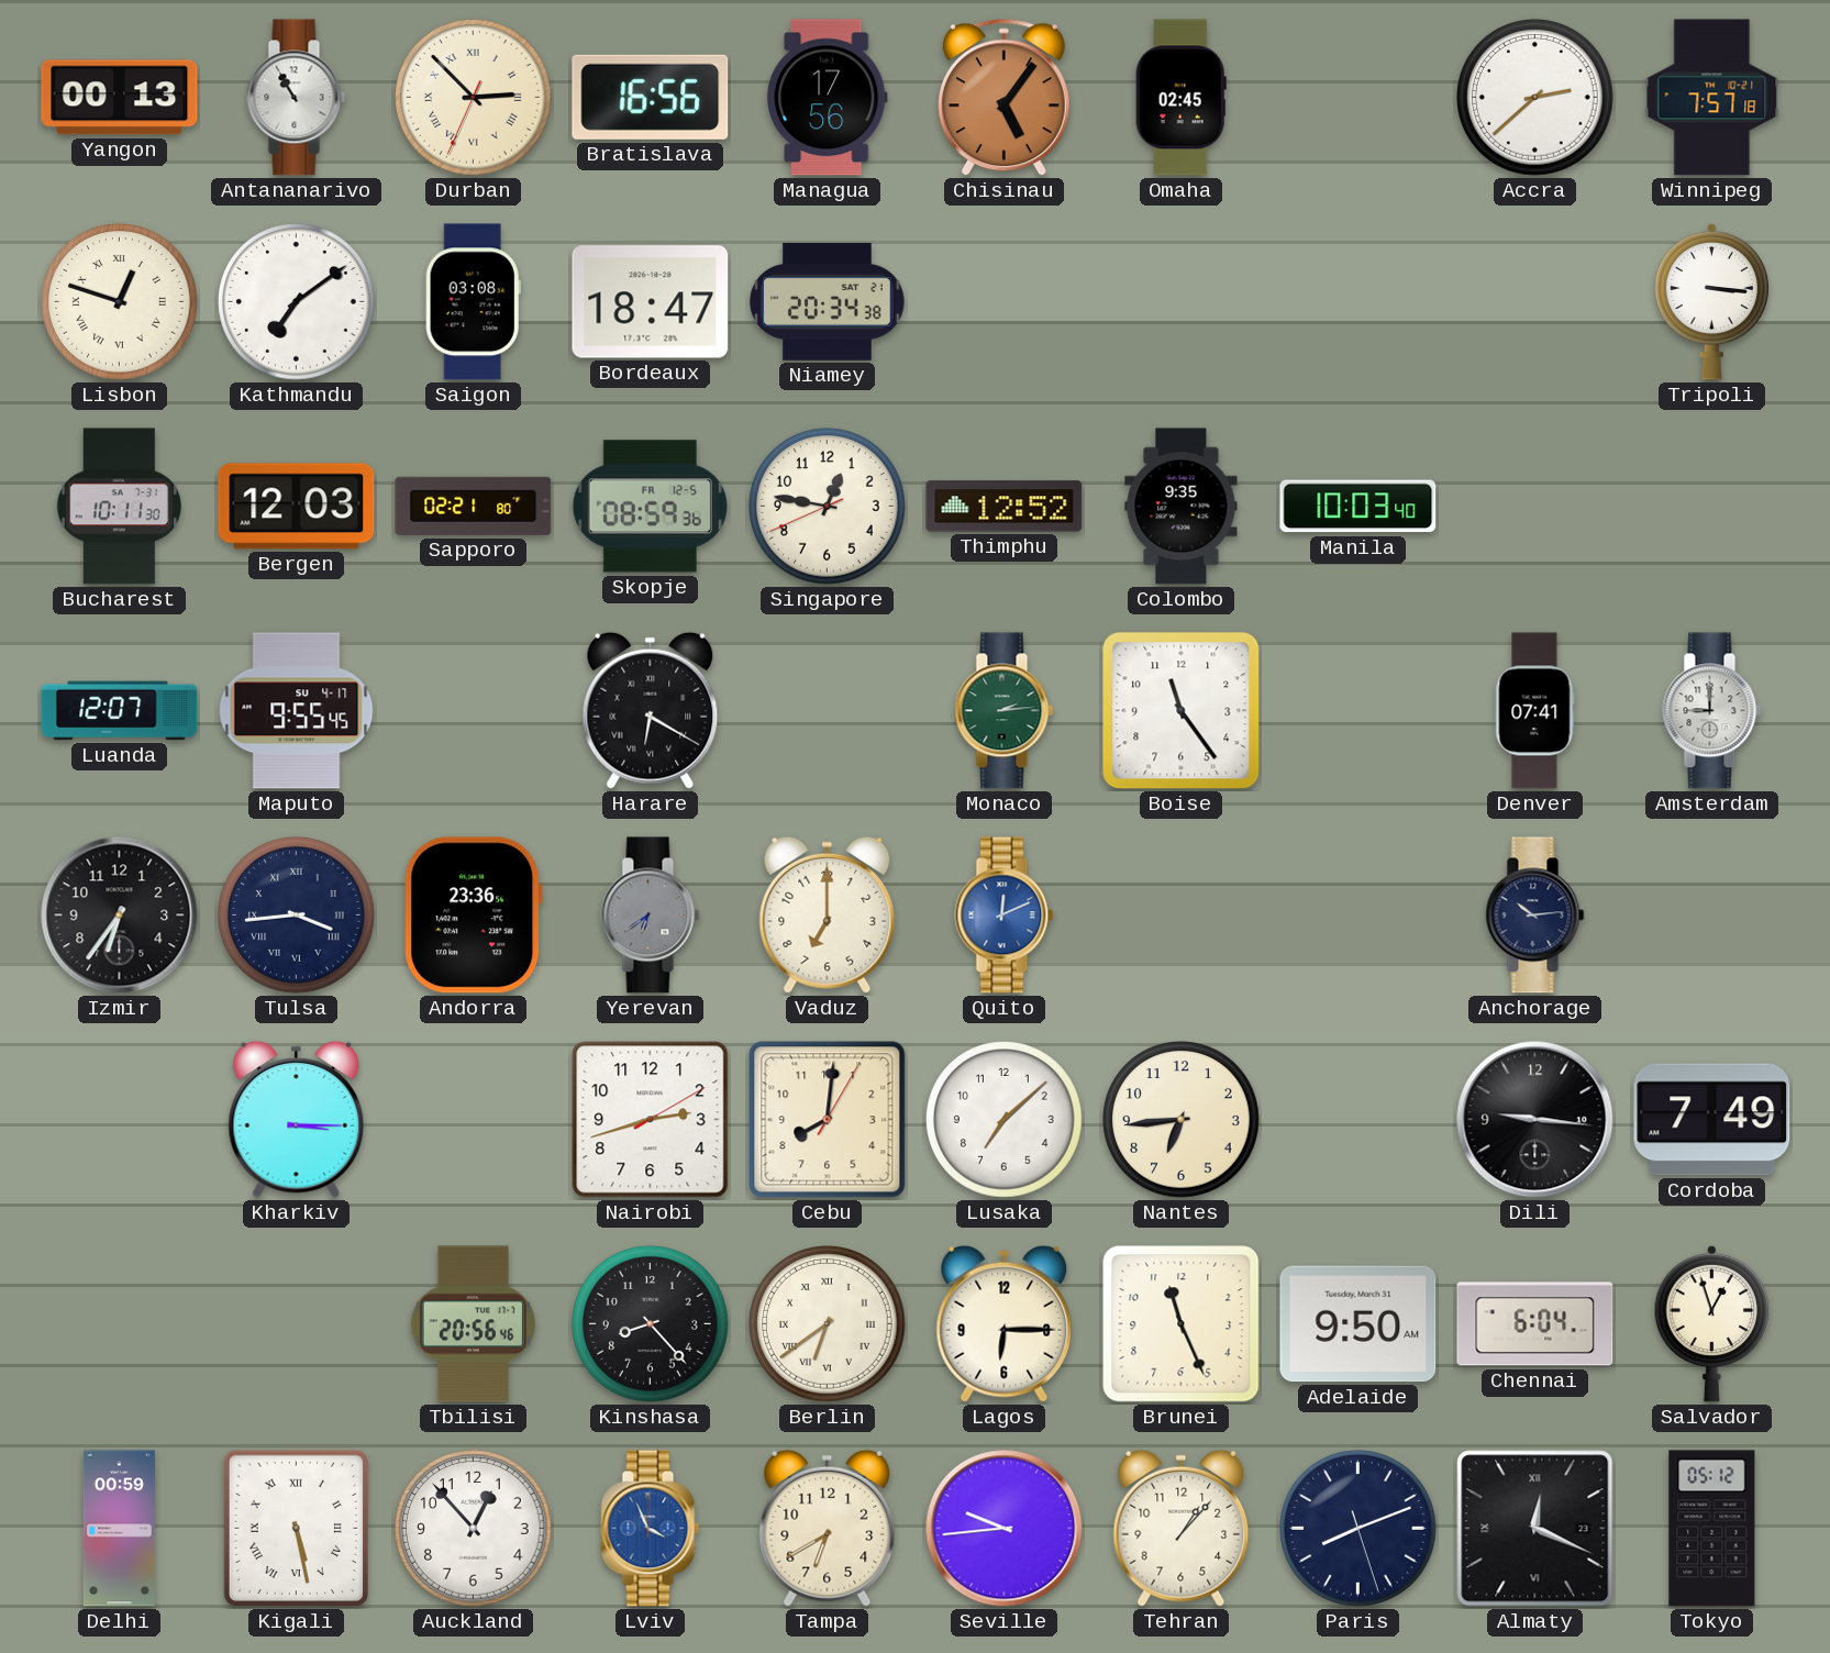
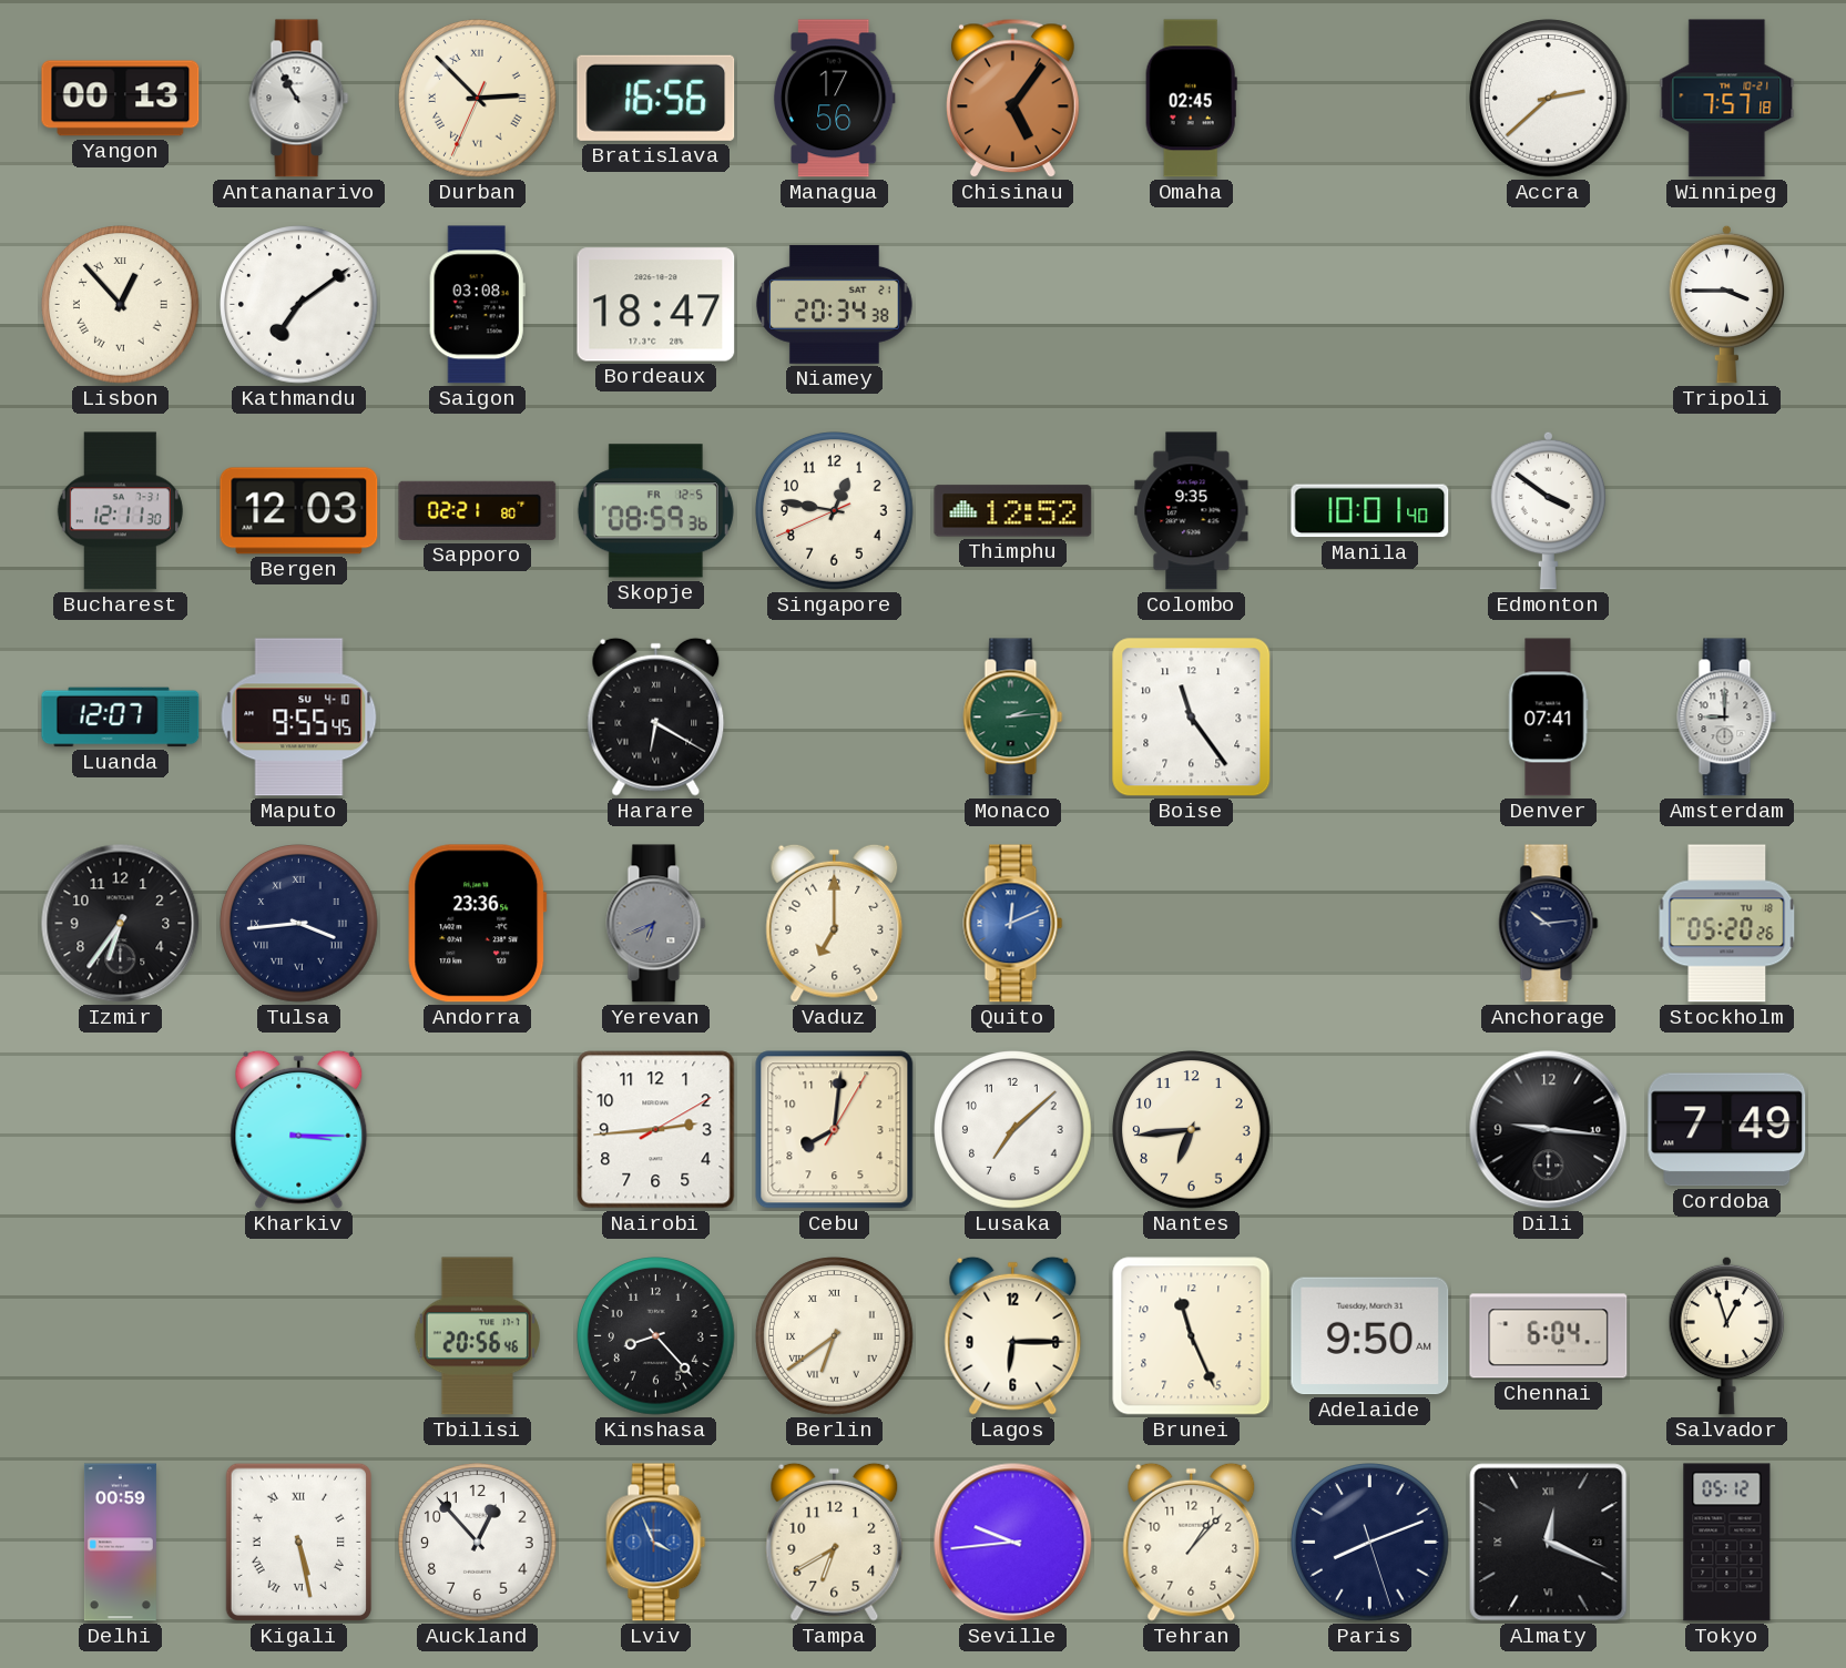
Lisbon: 12:48 -> 12:53 (121, 305)
Tripoli: 3:16 -> 3:45 (1727, 304)
Bucharest: 10:11 -> 12:11 (120, 511)
Manila: 10:03 -> 10:01 (1370, 511)
Edmonton: none -> 3:51 (1549, 510)
Maputo date: SU 4-17 -> SU 4-10 (299, 718)
Yerevan: 6:39 -> 6:41 (656, 924)
Stockholm: none -> 05:20 (1727, 924)
Nairobi: 2:42 -> 2:44 (656, 1130)
